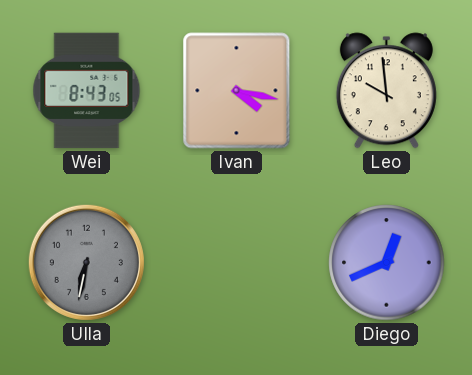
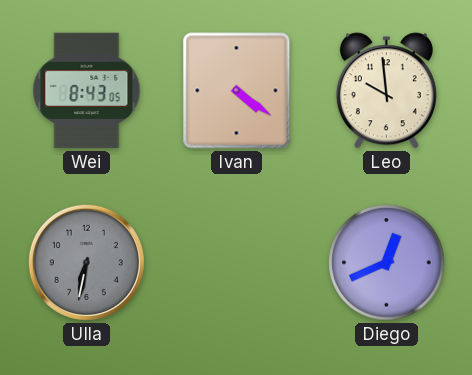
Ivan: 4:17 -> 4:21 (237, 91)
